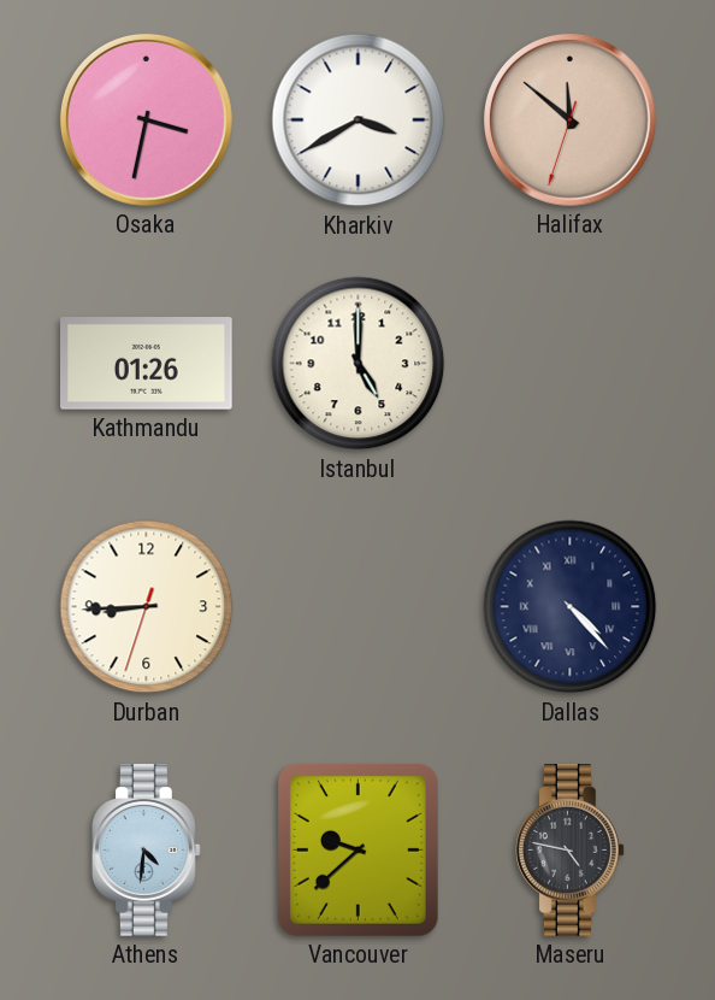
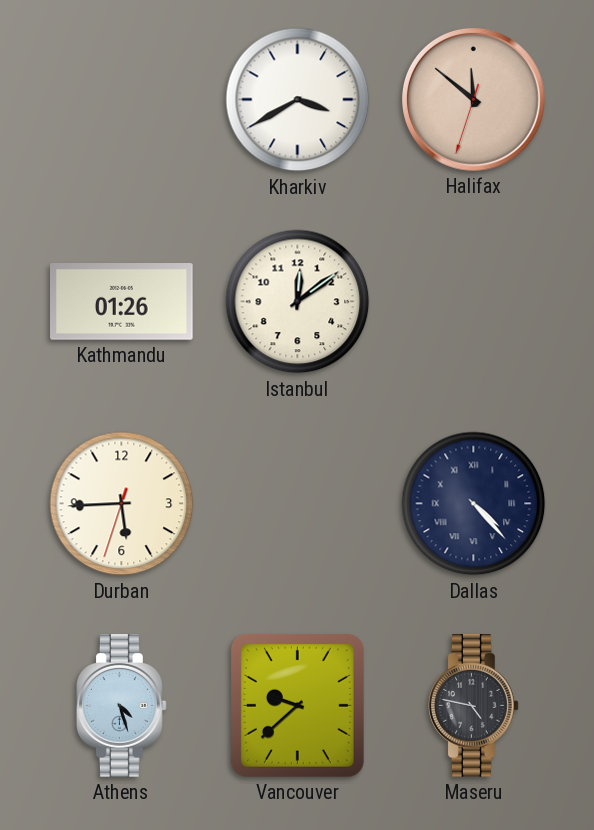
Osaka: 3:32 -> none (146, 119)
Istanbul: 5:00 -> 12:09 (298, 302)
Durban: 8:44 -> 5:44 (122, 504)
Athens: 4:31 -> 4:27 (122, 706)
